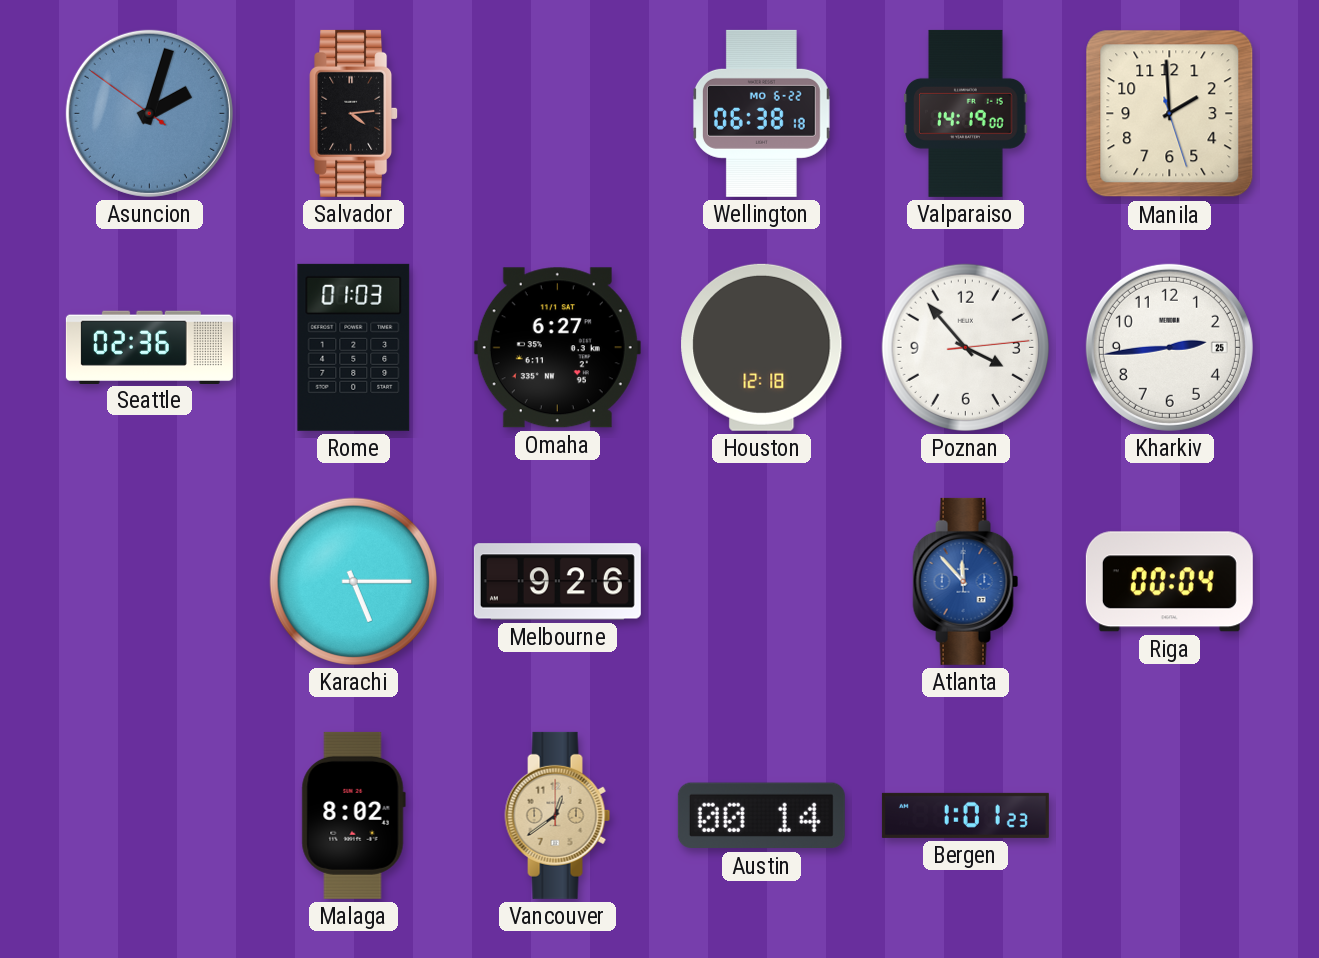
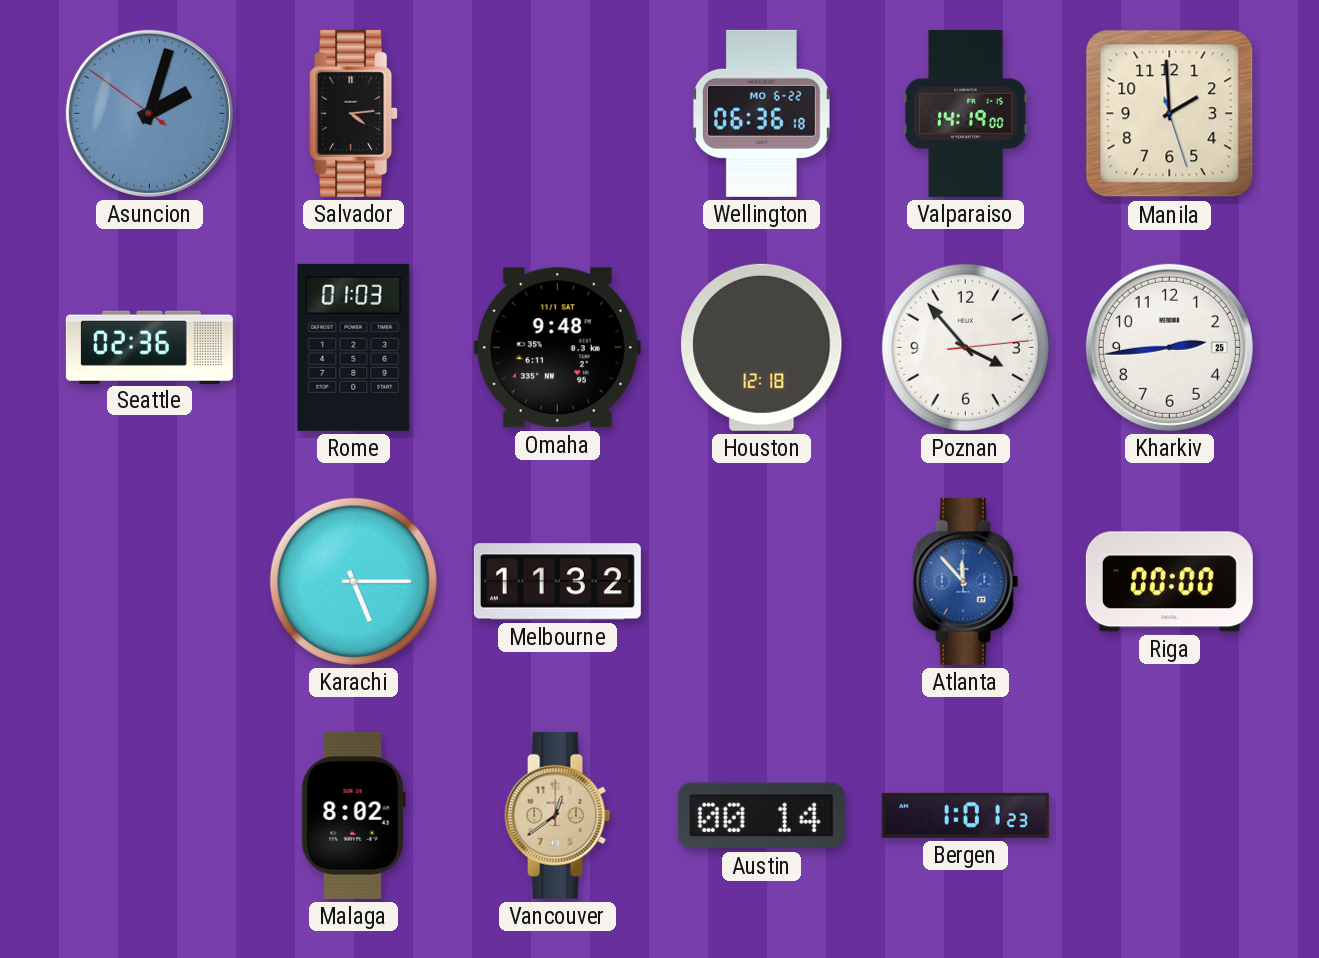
Wellington: 06:38 -> 06:36 (761, 113)
Omaha: 6:27 -> 9:48 (557, 348)
Melbourne: 9:26 -> 11:32 (557, 582)
Riga: 00:04 -> 00:00 (1169, 582)
